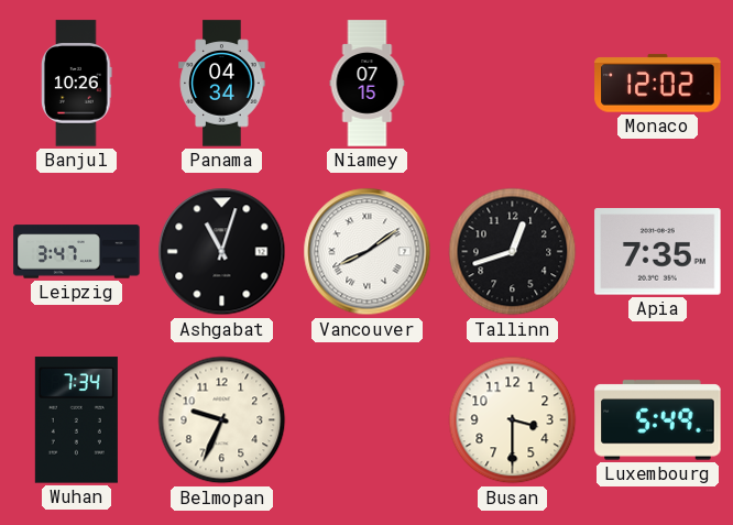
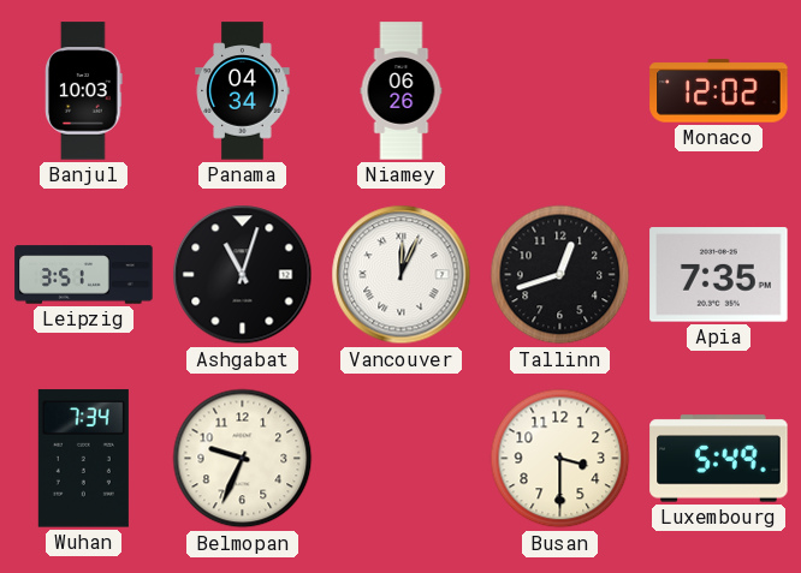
Banjul: 10:26 -> 10:03 (84, 91)
Niamey: 07:15 -> 06:26 (402, 91)
Leipzig: 3:47 -> 3:51 (84, 275)
Vancouver: 8:09 -> 12:04 (402, 275)
